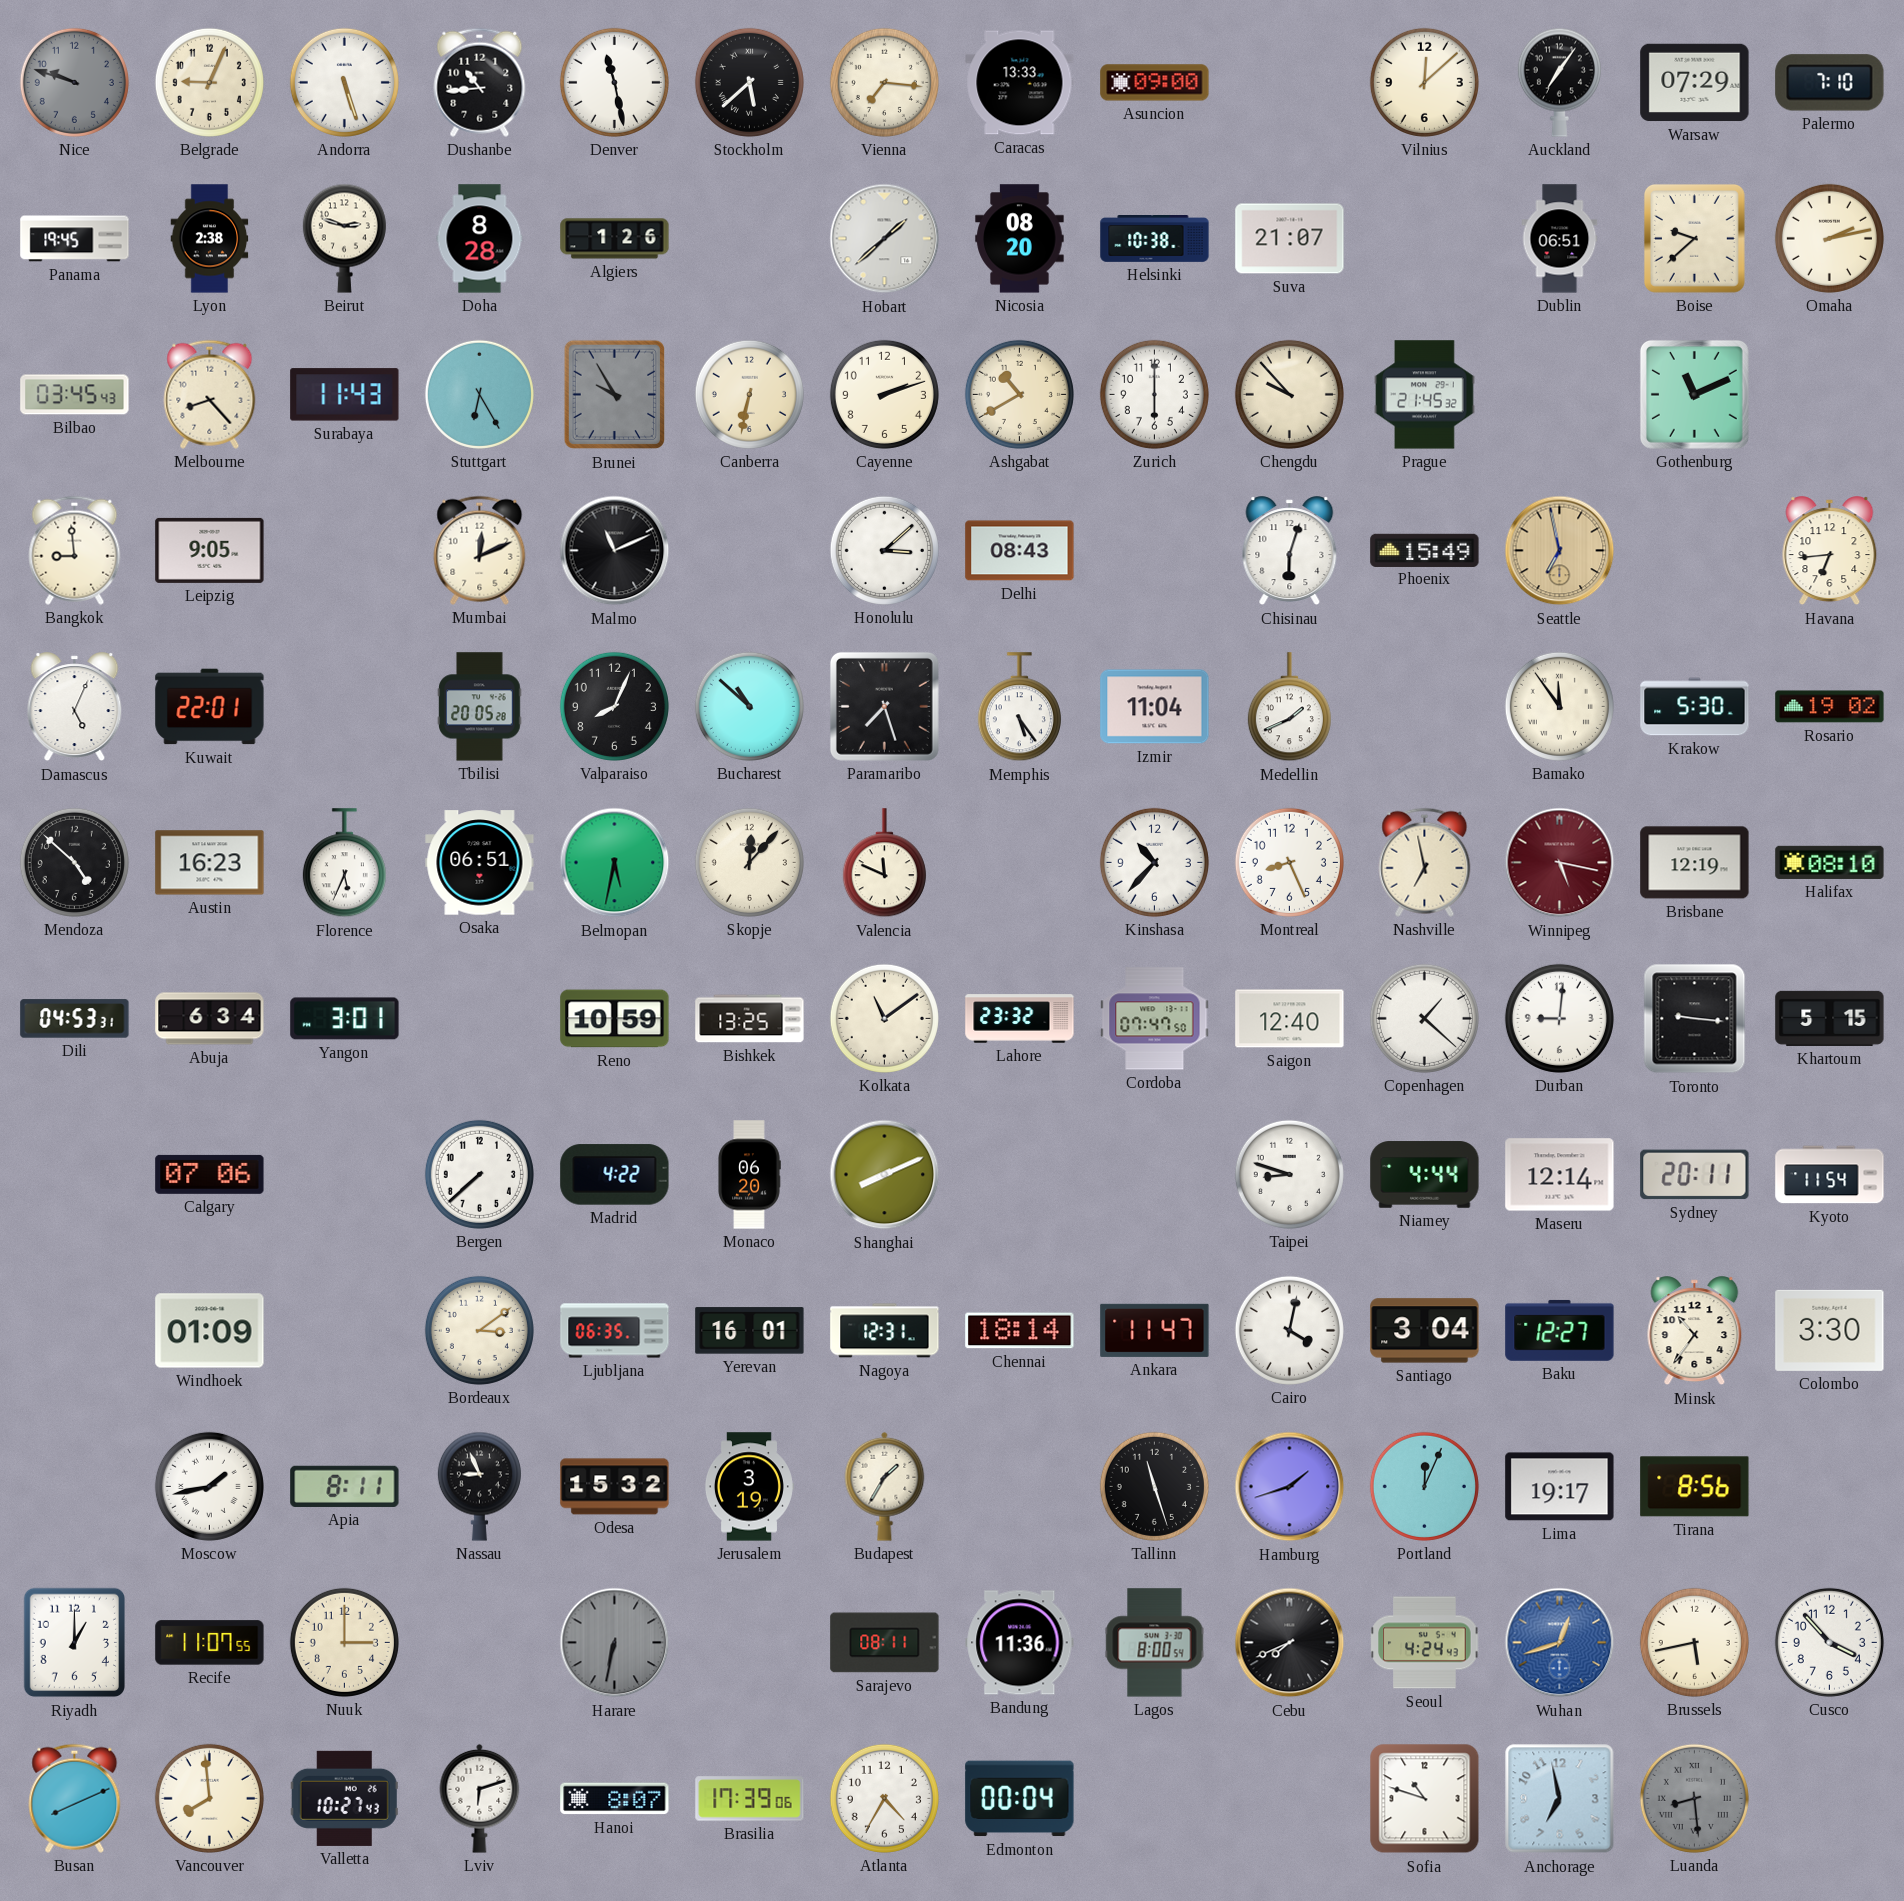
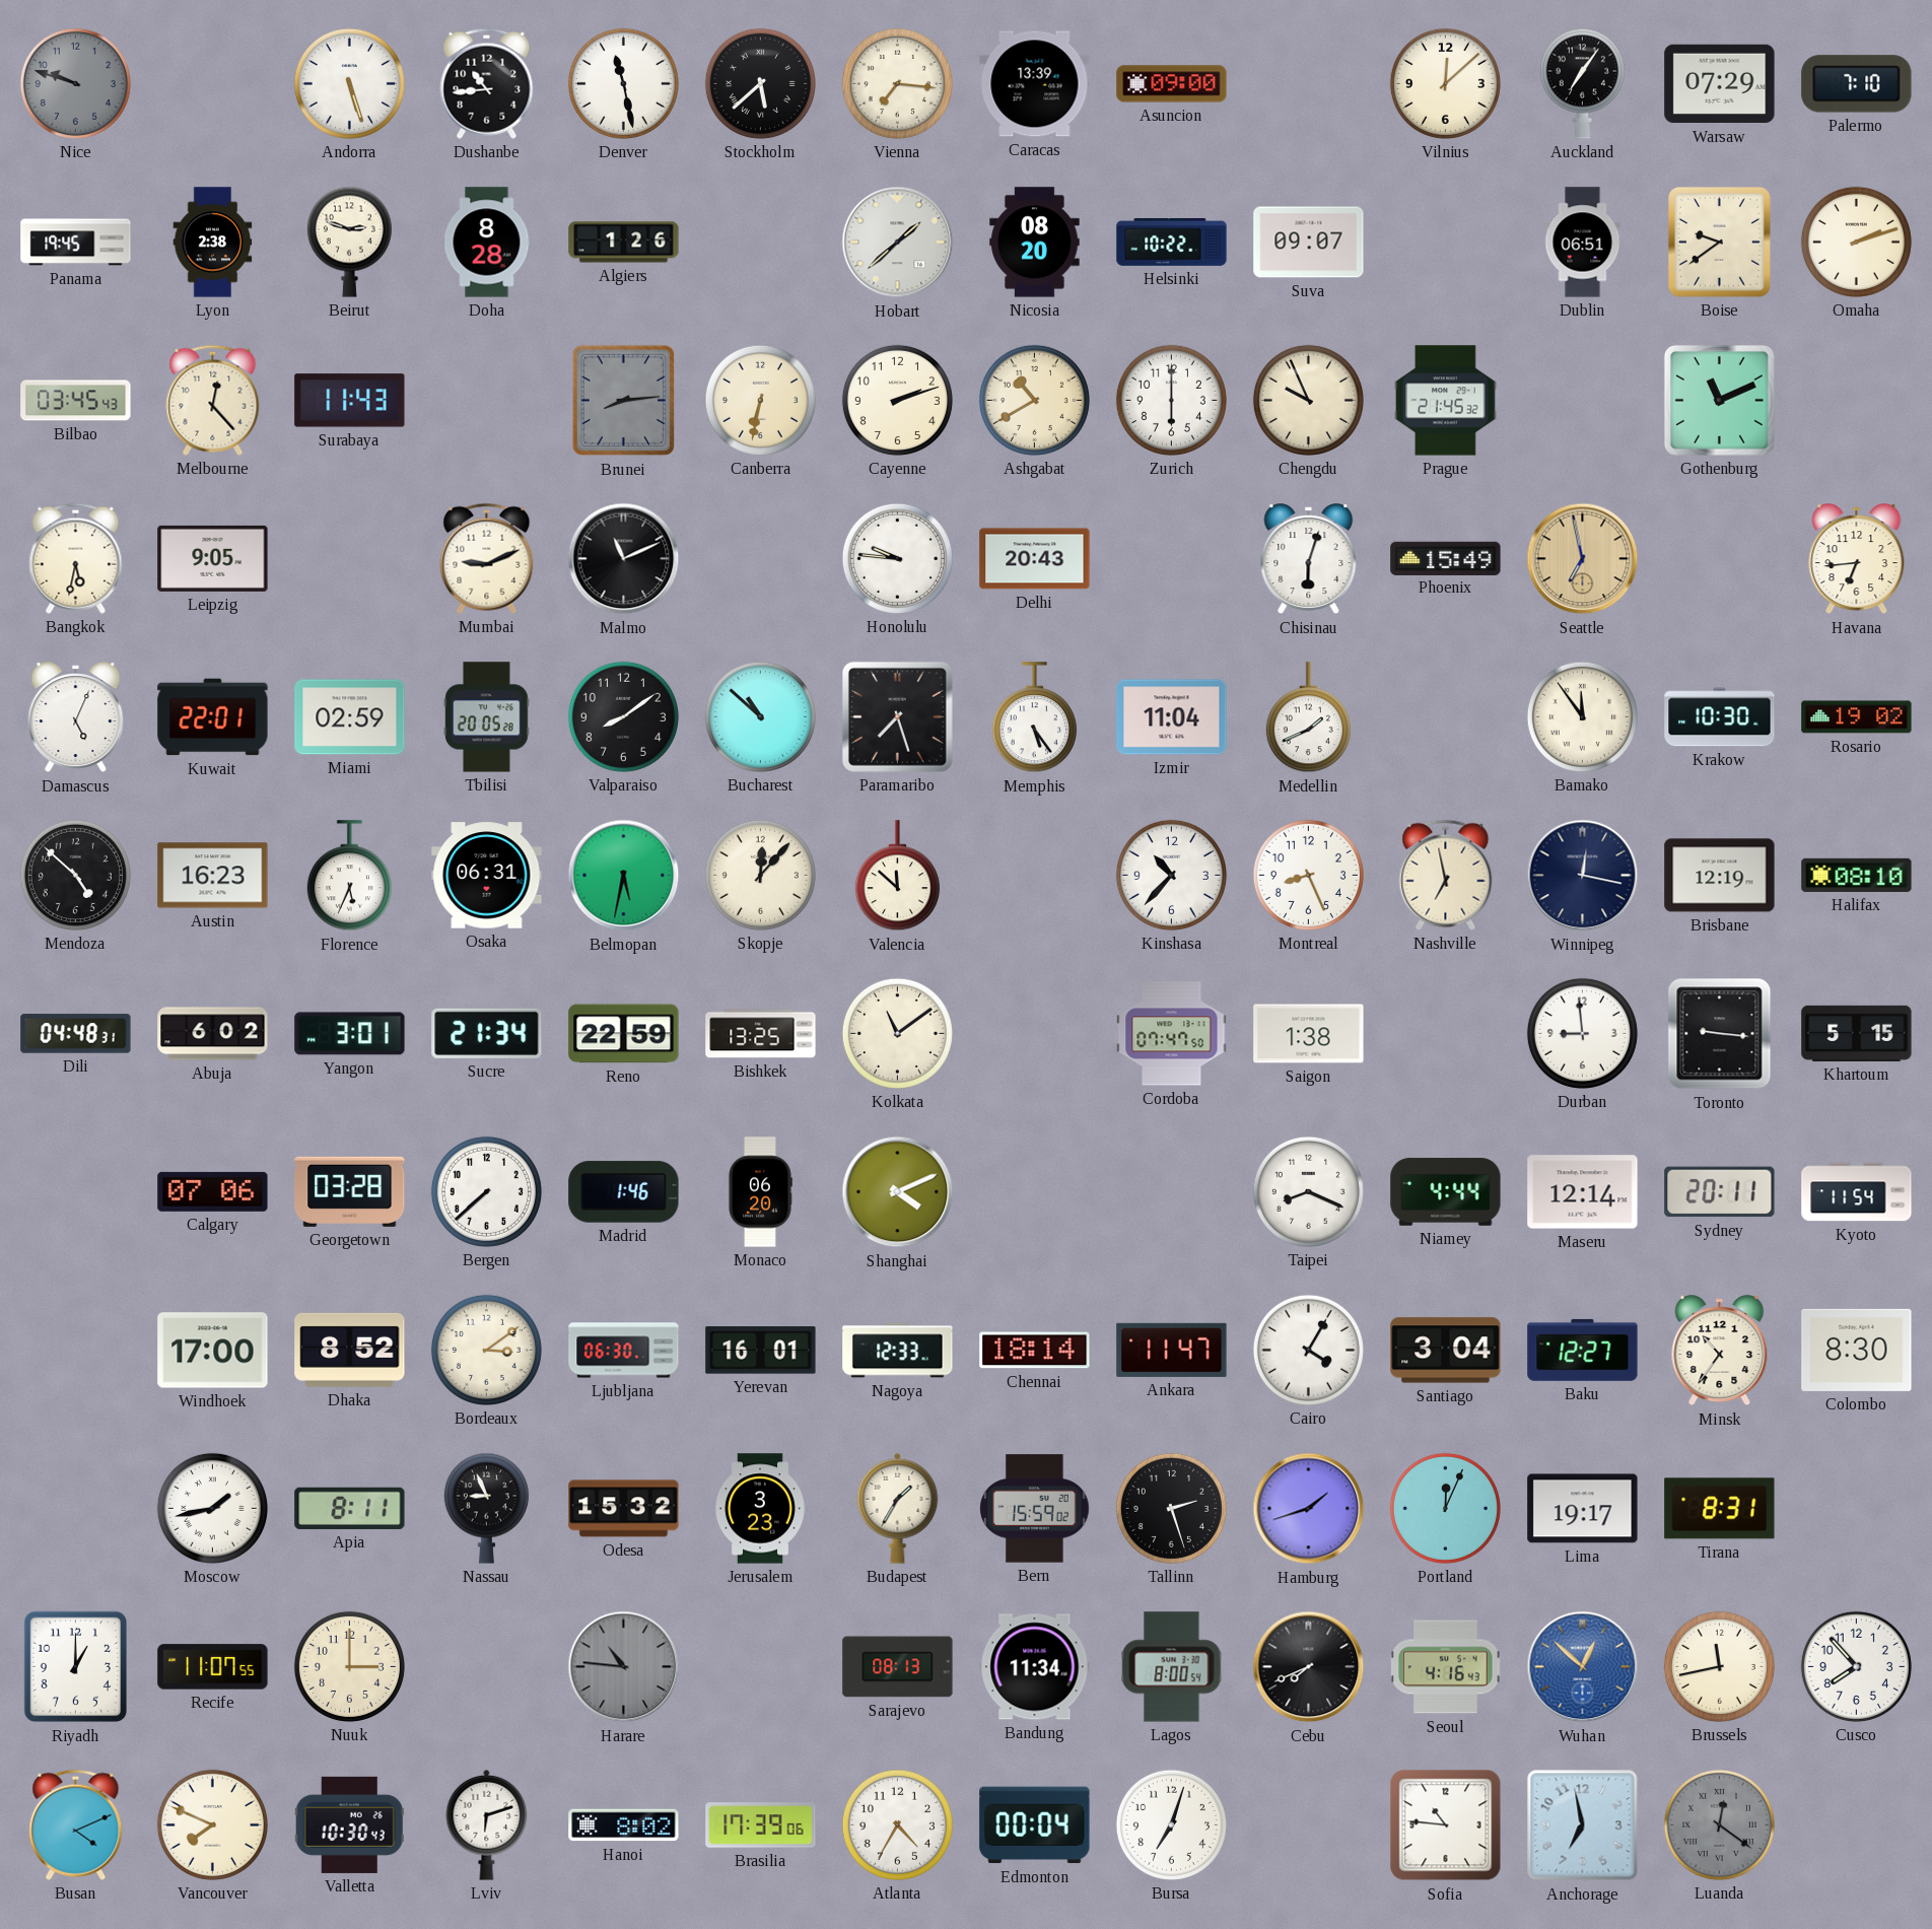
Belgrade: 9:04 -> none (209, 82)
Caracas: 13:33 -> 13:39 (1035, 84)
Helsinki: 10:38 -> 10:22 (1172, 243)
Suva: 21:07 -> 09:07 (1309, 243)
Boise: 9:38 -> 9:39 (1719, 242)
Omaha: 2:13 -> 2:12 (1856, 242)
Melbourne: 8:23 -> 12:23 (213, 400)
Stuttgart: 6:25 -> none (479, 394)
Brunei: 9:55 -> 8:14 (623, 401)
Chengdu: 9:53 -> 9:56 (1308, 400)
Bangkok: 8:59 -> 5:32 (76, 558)
Mumbai: 12:11 -> 9:11 (487, 558)
Honolulu: 3:08 -> 9:46 (897, 558)
Delhi: 08:43 -> 20:43 (1035, 559)
Miami: none -> 02:59 (350, 717)
Valparaiso: 8:04 -> 8:09 (623, 716)
Krakow: 5:30 -> 10:30 (1720, 717)
Osaka: 06:51 -> 06:31 (487, 876)
Valencia: 11:49 -> 11:52 (897, 876)
Winnipeg: 5:17 -> 12:17 (1583, 876)
Winnipeg dial: burgundy -> navy (1583, 876)
Dili: 04:53 -> 04:48 (76, 1034)
Abuja: 6:34 -> 6:02 (213, 1034)
Sucre: none -> 21:34 (487, 1033)
Reno: 10:59 -> 22:59 (624, 1034)
Lahore: 23:32 -> none (1020, 1019)
Saigon: 12:40 -> 1:38 (1309, 1034)
Copenhagen: 1:22 -> none (1424, 1018)
Durban: 9:01 -> 8:59 (1582, 1033)
Georgetown: none -> 03:28 (350, 1191)
Madrid: 4:22 -> 1:46 (624, 1192)
Shanghai: 8:11 -> 4:11 (898, 1192)
Taipei: 8:48 -> 8:19 (1308, 1191)
Windhoek: 01:09 -> 17:00 (213, 1351)
Dhaka: none -> 8:52 (350, 1350)
Ljubljana: 06:35 -> 06:30 (624, 1351)
Nagoya: 12:31 -> 12:33 (898, 1351)
Cairo: 4:02 -> 4:05 (1308, 1350)
Colombo: 3:30 -> 8:30 (1857, 1350)
Jerusalem: 3:19 -> 3:23 (760, 1509)
Bern: none -> 15:59 (1035, 1509)
Tallinn: 11:27 -> 2:27 (1171, 1508)
Tirana: 8:56 -> 8:31 (1720, 1509)
Harare: 6:32 -> 10:46 (624, 1667)
Sarajevo: 08:11 -> 08:13 (898, 1667)
Bandung: 11:36 -> 11:34 (1035, 1667)
Seoul: 4:24 -> 4:16 (1446, 1667)
Wuhan: 12:42 -> 12:52 (1583, 1667)
Brussels: 5:43 -> 11:43 (1719, 1666)
Cusco: 3:53 -> 7:53 (1856, 1666)
Busan: 8:11 -> 4:11 (76, 1824)
Vancouver: 7:59 -> 7:49 (212, 1824)
Valletta: 10:27 -> 10:30 (349, 1824)
Hanoi: 8:07 -> 8:02 (624, 1825)
Bursa: none -> 7:03 (1171, 1824)
Sofia: 10:48 -> 10:46 (1446, 1825)
Luanda: 8:29 -> 12:21 (1719, 1824)
